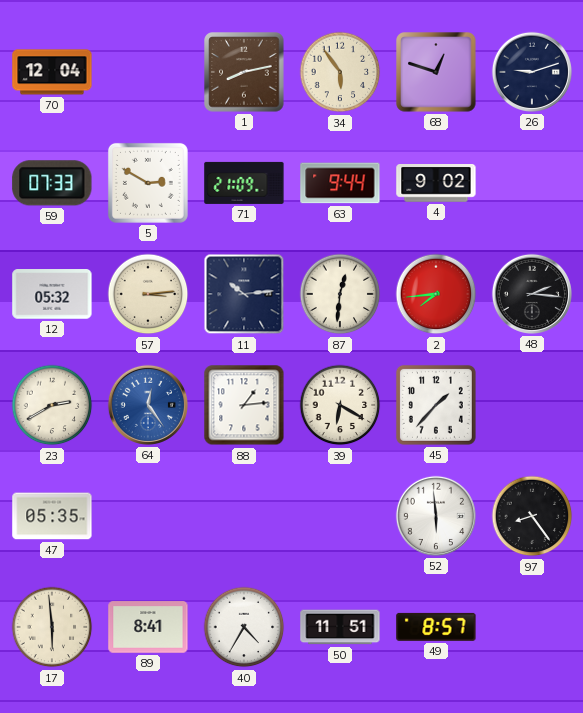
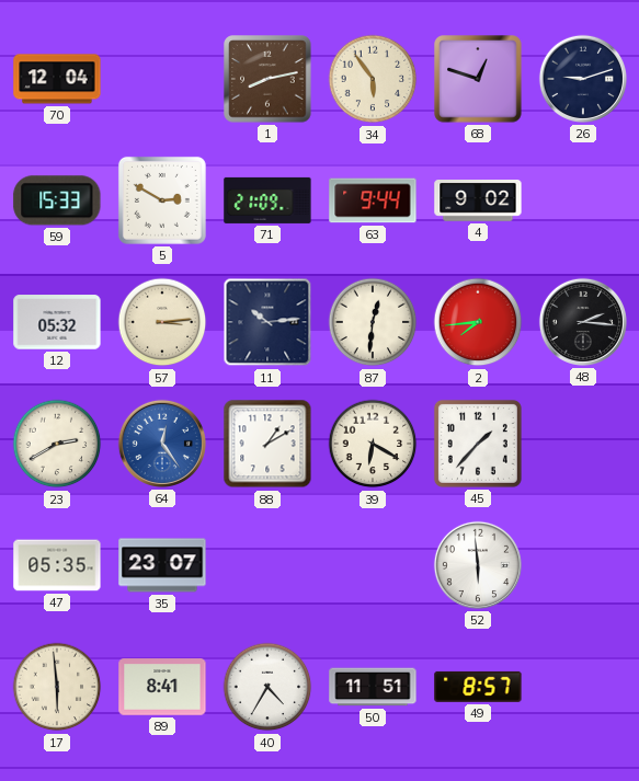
59: 07:33 -> 15:33 (57, 200)
88: 1:14 -> 1:10 (267, 444)
35: none -> 23:07 (162, 565)
97: 8:24 -> none (532, 516)
